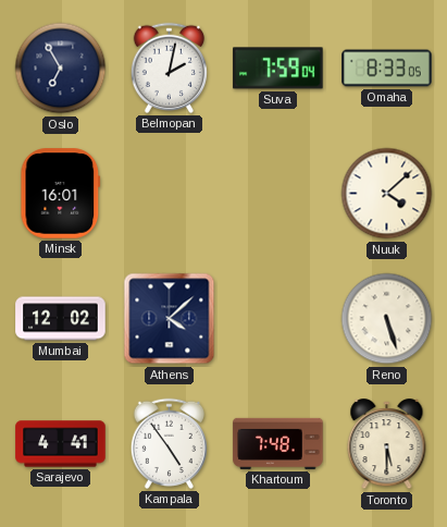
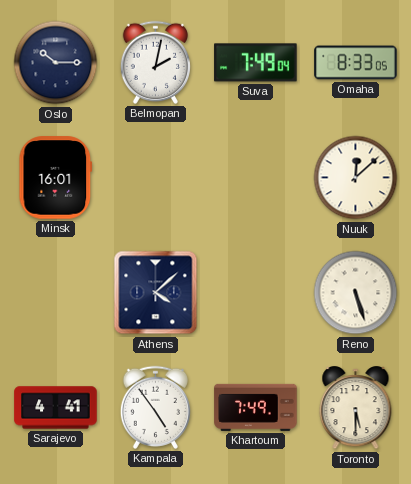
Oslo: 6:55 -> 10:15 (56, 63)
Suva: 7:59 -> 7:49 (256, 63)
Nuuk: 4:08 -> 12:08 (356, 178)
Mumbai: 12:02 -> none (61, 319)
Khartoum: 7:48 -> 7:49 (256, 407)
